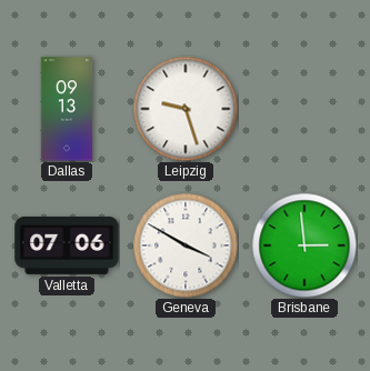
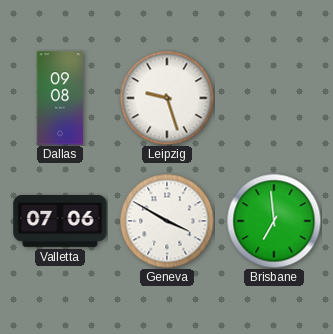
Dallas: 09:13 -> 09:08 (60, 98)
Brisbane: 2:59 -> 6:59 (274, 221)
